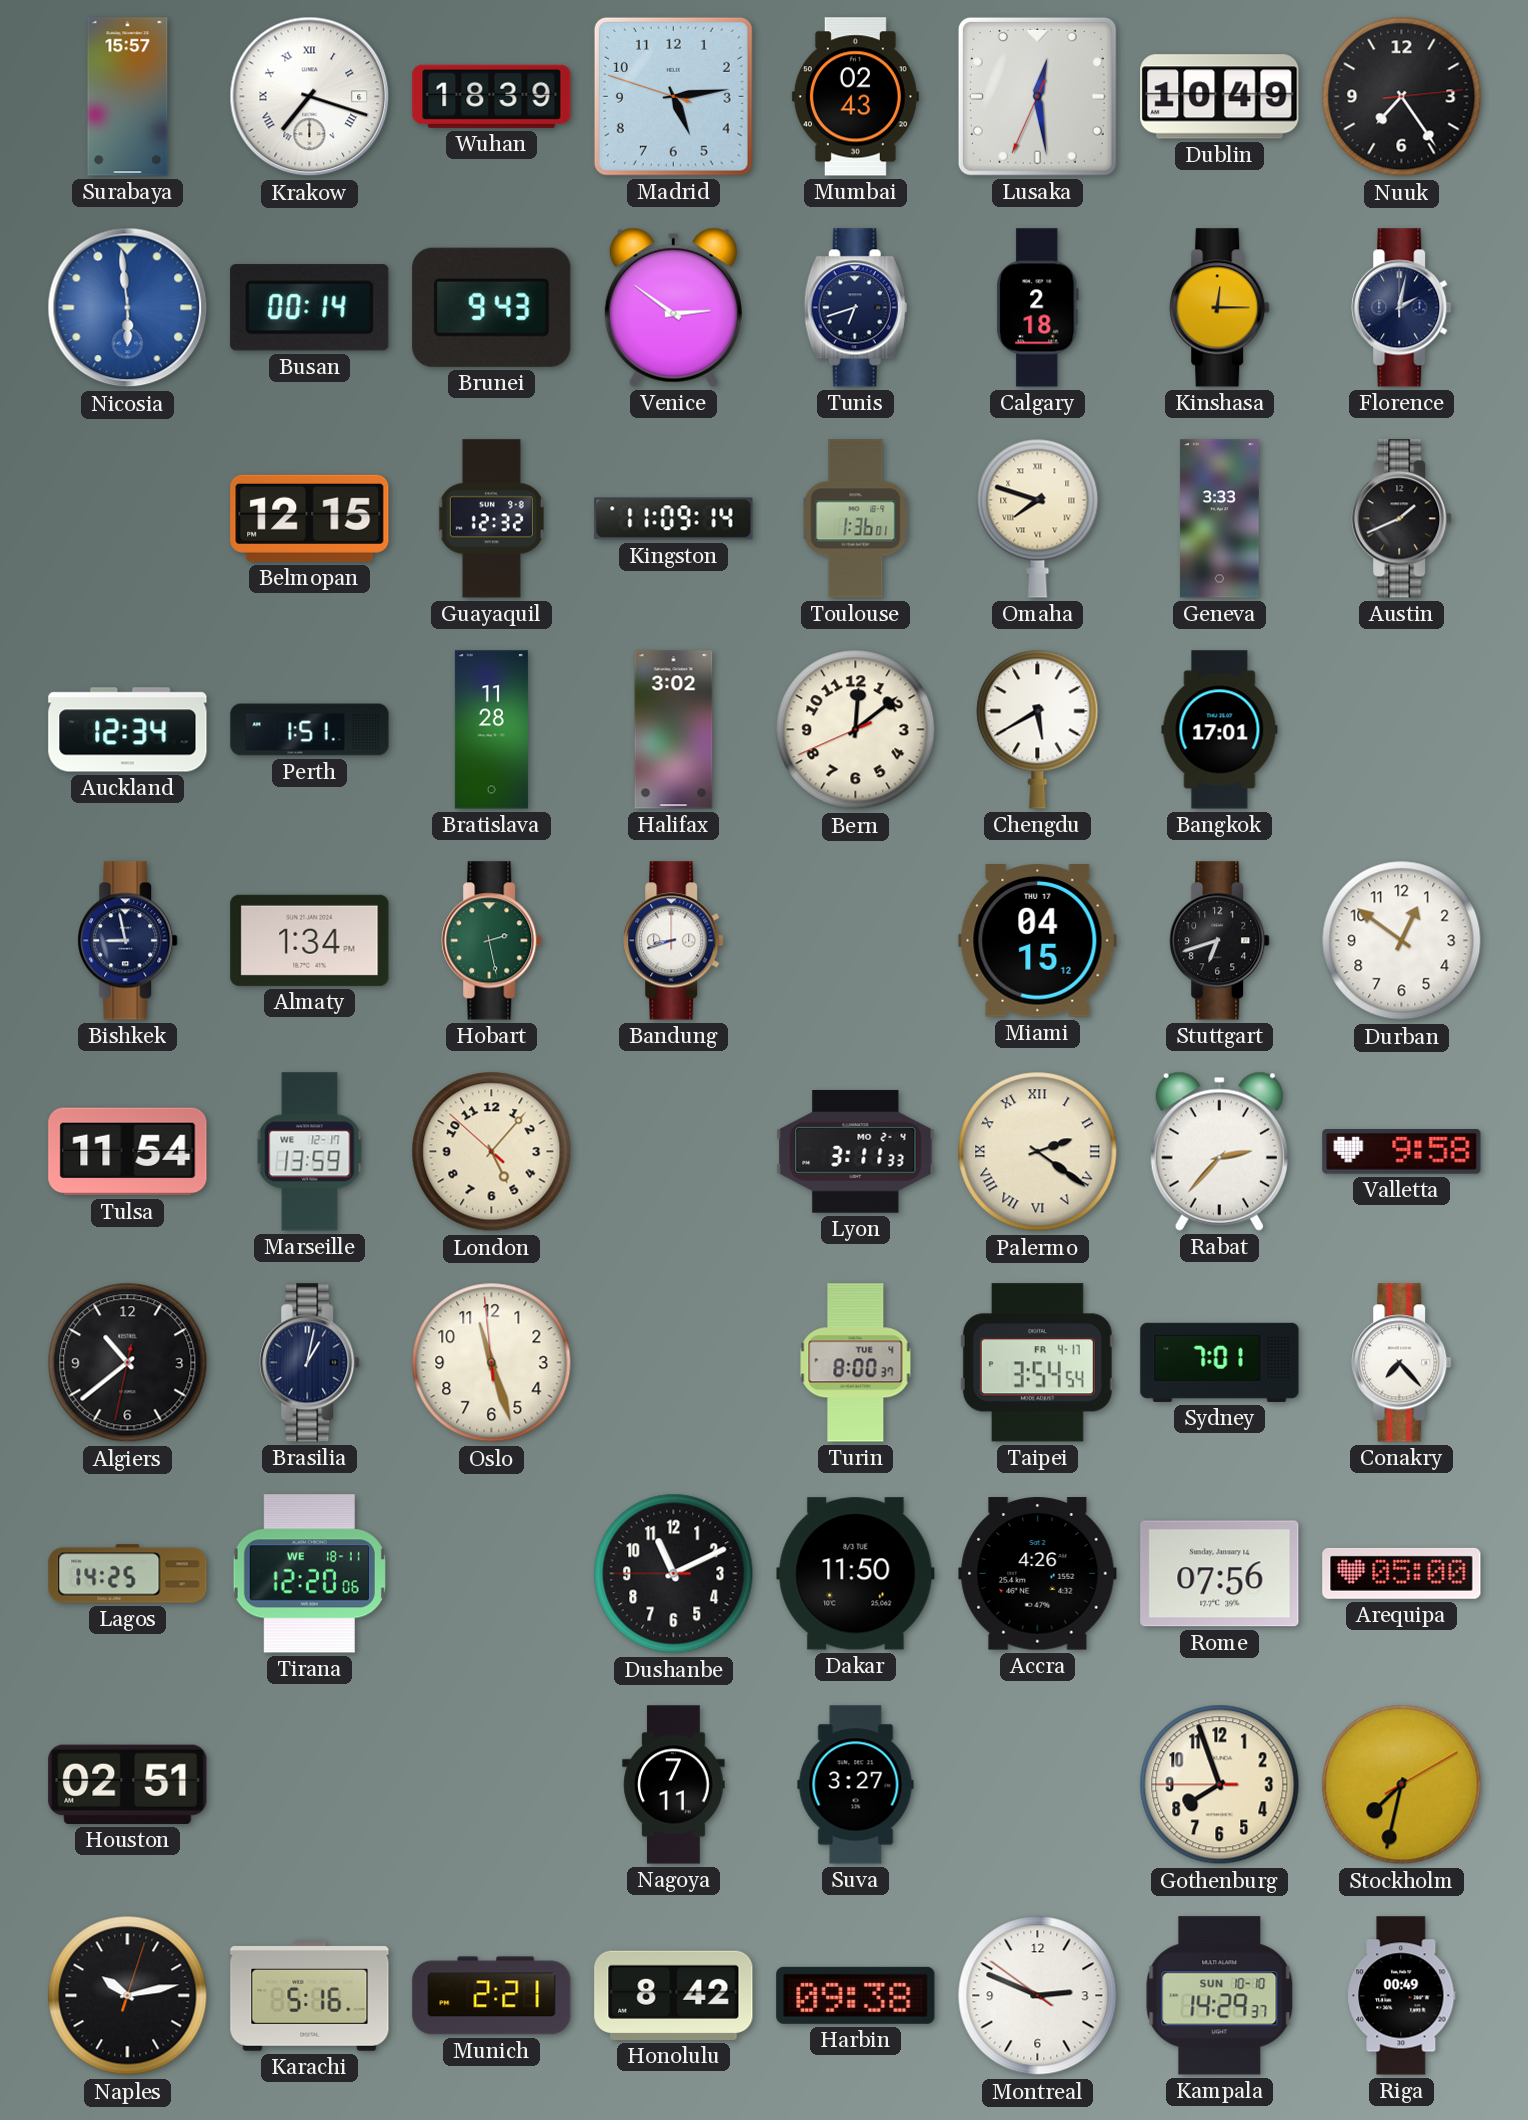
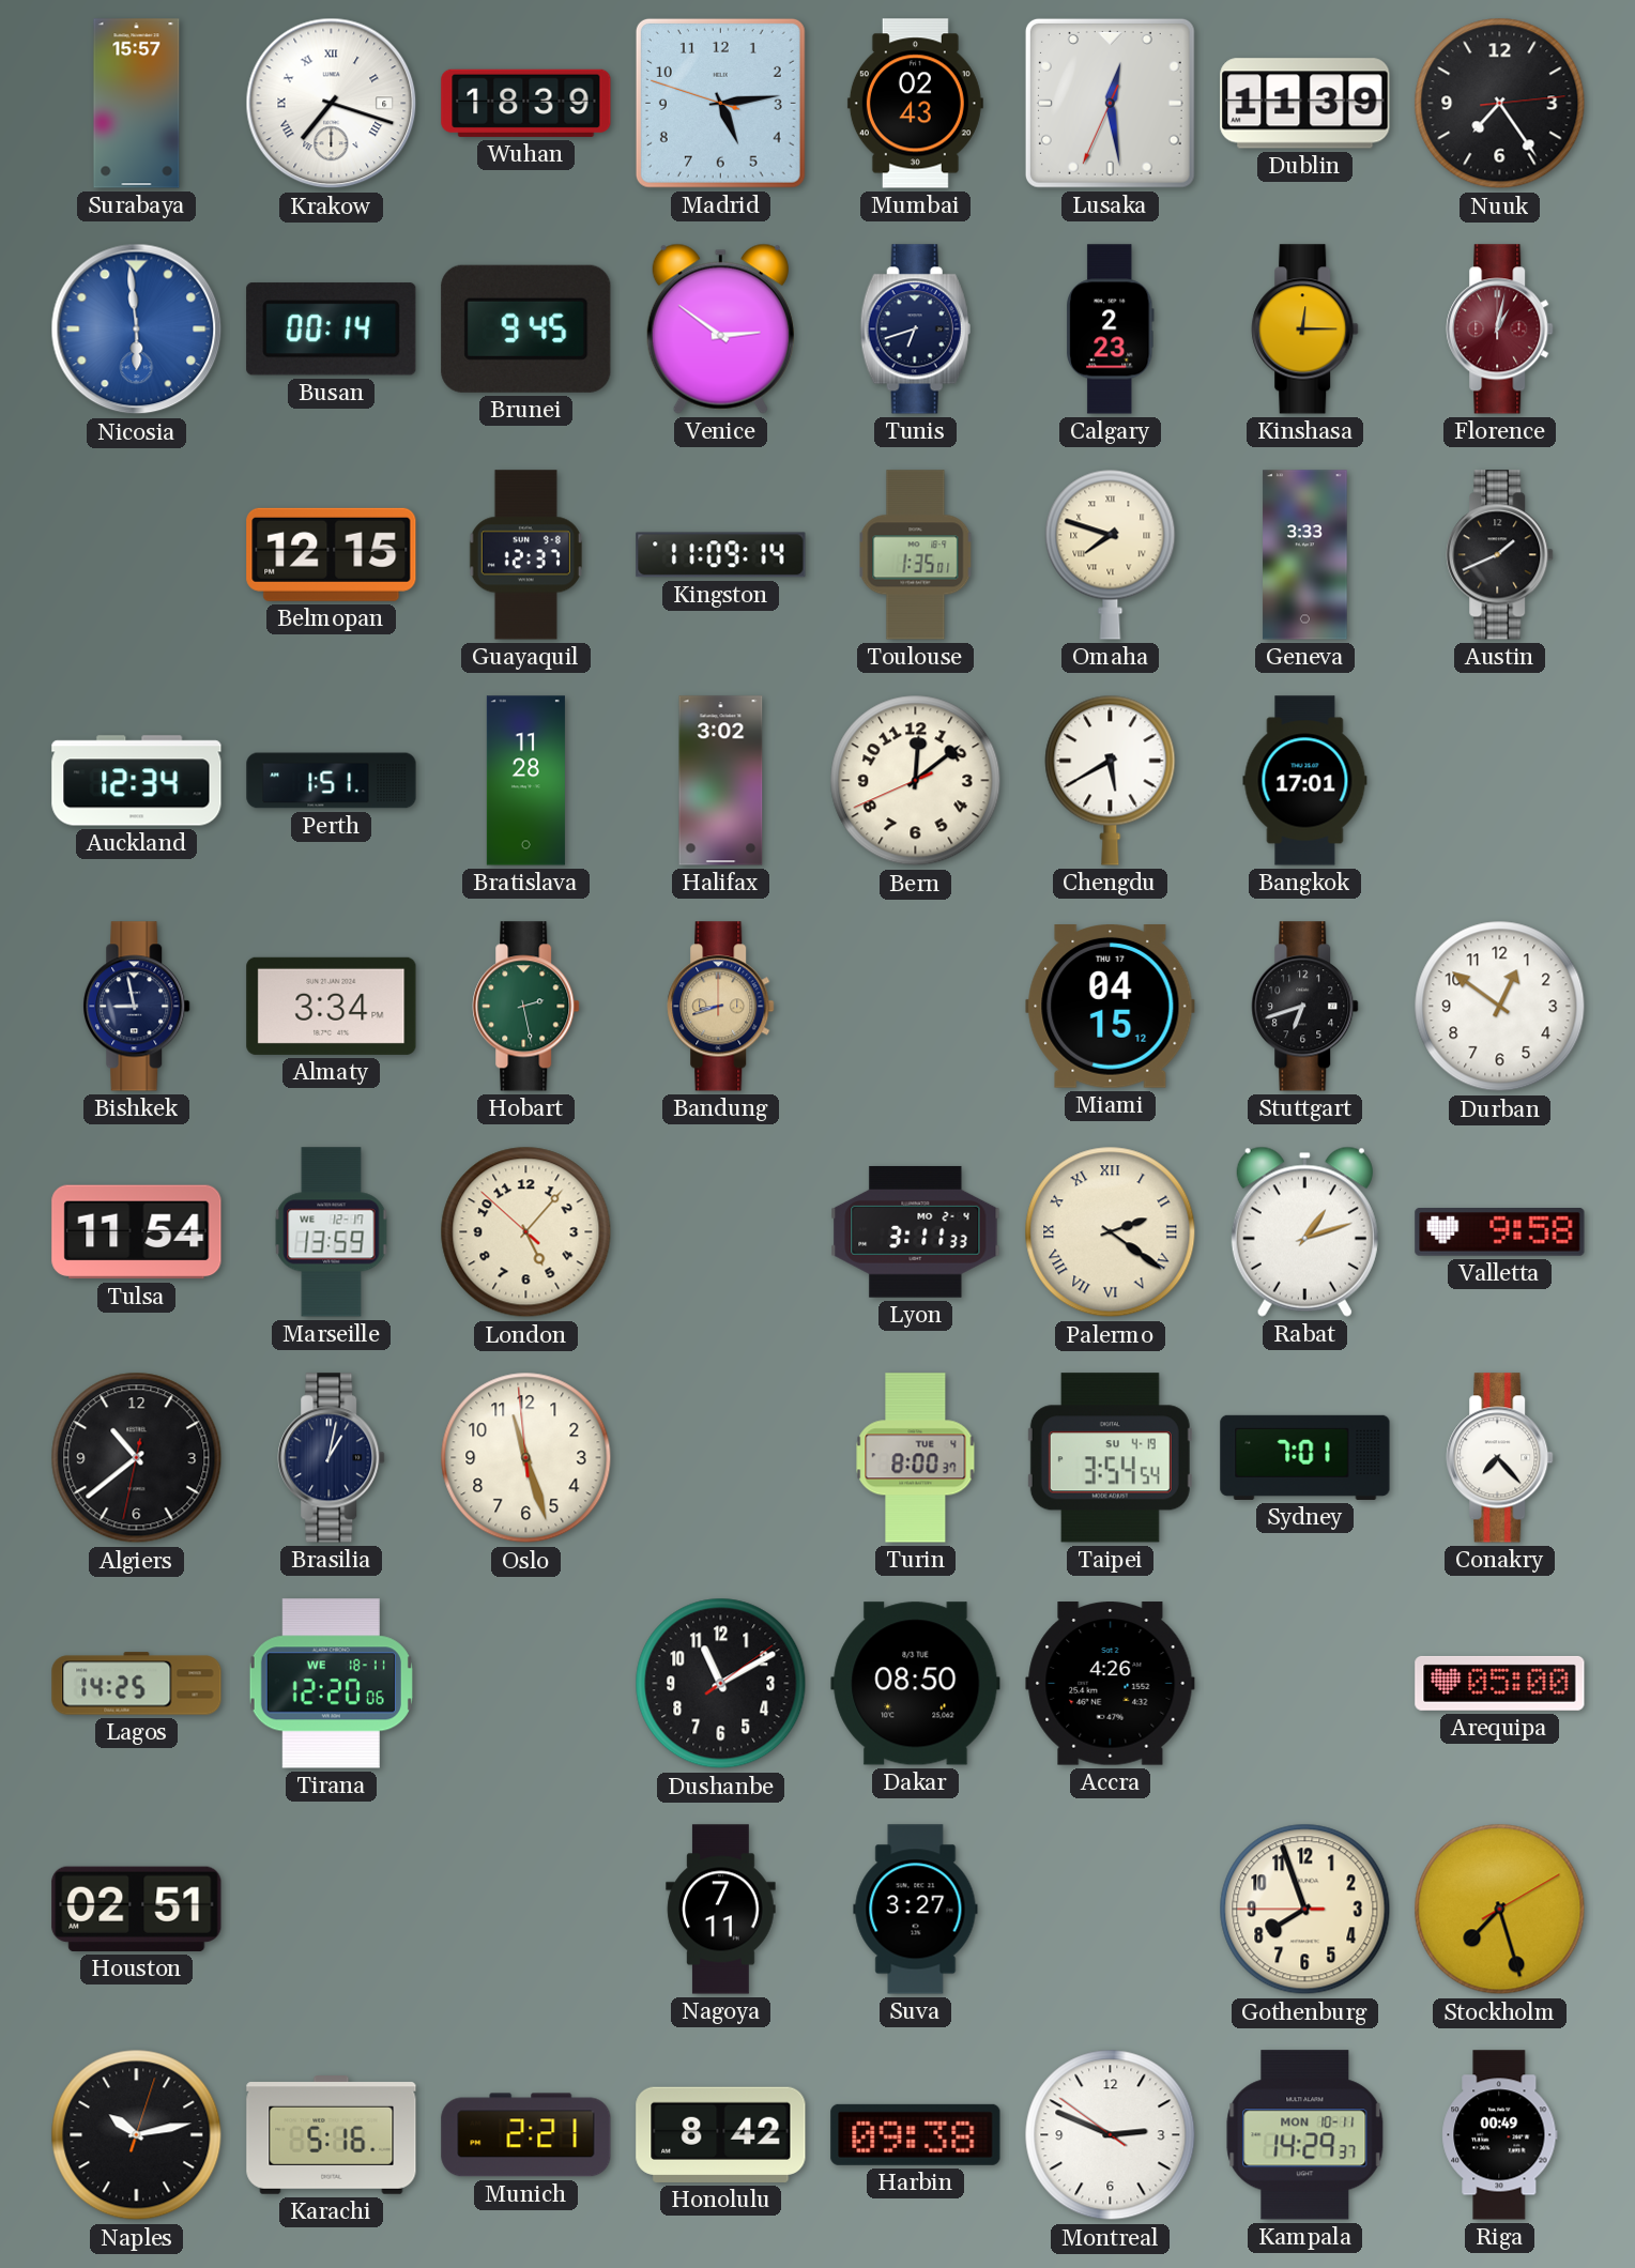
Dublin: 10:49 -> 11:39 (1305, 104)
Brunei: 9:43 -> 9:45 (526, 328)
Calgary: 2:18 -> 2:23 (1111, 330)
Florence: 2:02 -> 1:02 (1500, 330)
Florence dial: navy -> burgundy (1500, 330)
Guayaquil: 12:32 -> 12:37 (525, 555)
Toulouse: 1:36 -> 1:35 (916, 555)
Almaty: 1:34 -> 3:34 (332, 1006)
Bandung dial: white -> champagne (721, 1007)
Rabat: 2:37 -> 1:12 (1304, 1231)
Taipei date: FR 4-17 -> SU 4-19 (1110, 1458)
Dushanbe: 11:10:45 -> 11:10:09 (721, 1684)
Dakar: 11:50 -> 08:50 (916, 1684)
Rome: 07:56 -> none (1220, 1574)
Stockholm: 7:32 -> 7:27 (1500, 1910)
Kampala date: SUN 10-10 -> MON 10-11 (1305, 2135)
